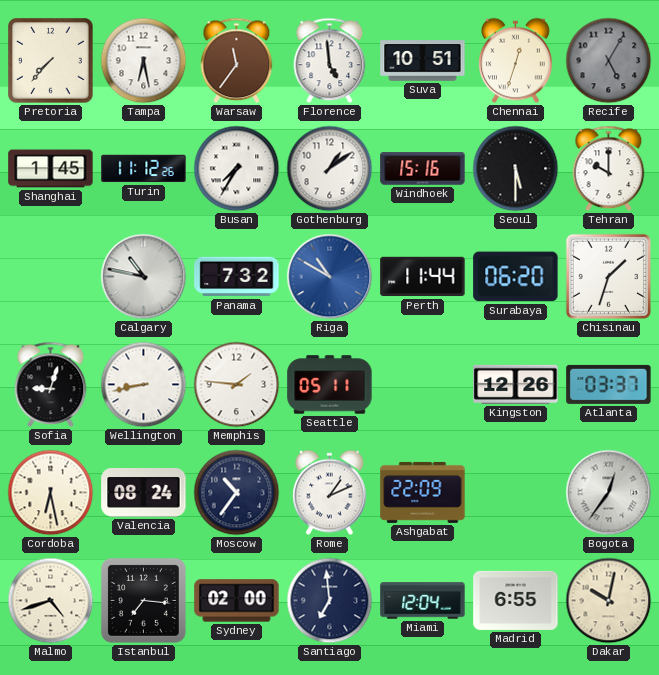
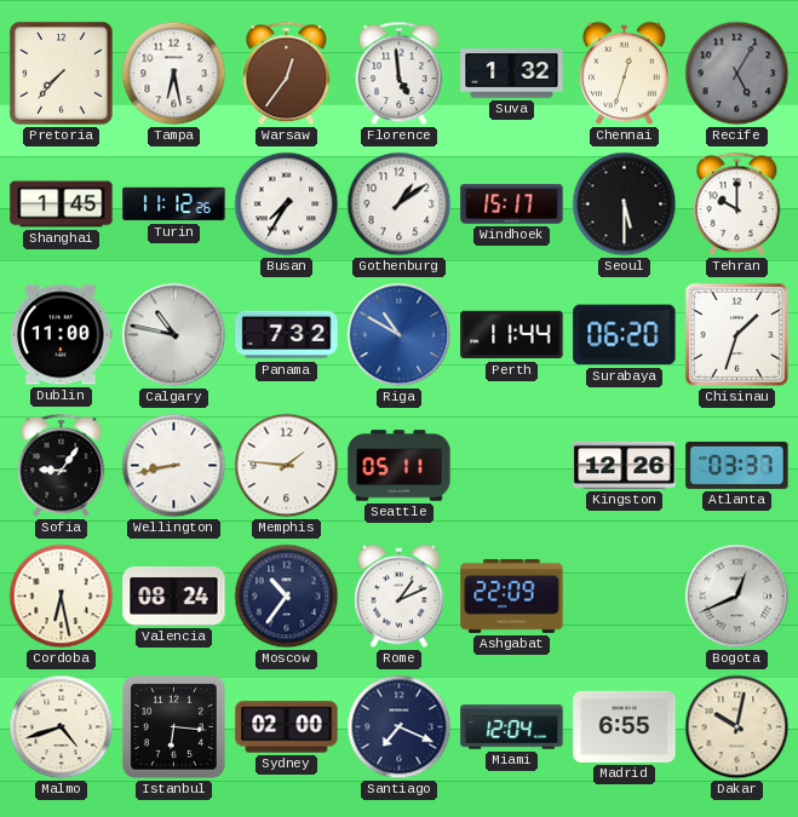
Warsaw: 11:36 -> 12:36 (287, 74)
Suva: 10:51 -> 1:32 (512, 74)
Windhoek: 15:16 -> 15:17 (512, 205)
Dublin: none -> 11:00 (62, 335)
Sofia: 9:03 -> 9:06 (62, 466)
Bogota: 12:36 -> 12:41 (737, 597)
Istanbul: 7:16 -> 6:16 (173, 726)
Santiago: 6:59 -> 7:19 (400, 727)
